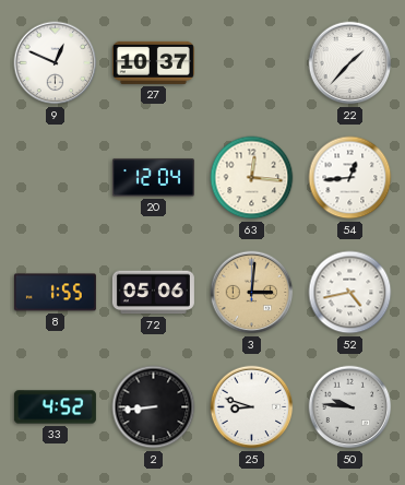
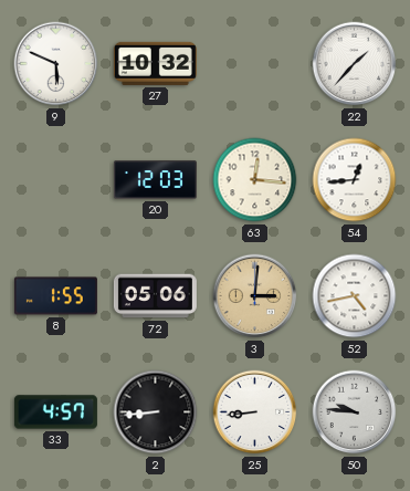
9: 12:49 -> 5:49 (56, 64)
27: 10:37 -> 10:32 (155, 63)
20: 12:04 -> 12:03 (155, 180)
33: 4:52 -> 4:57 (55, 412)
25: 8:48 -> 8:44 (255, 412)
